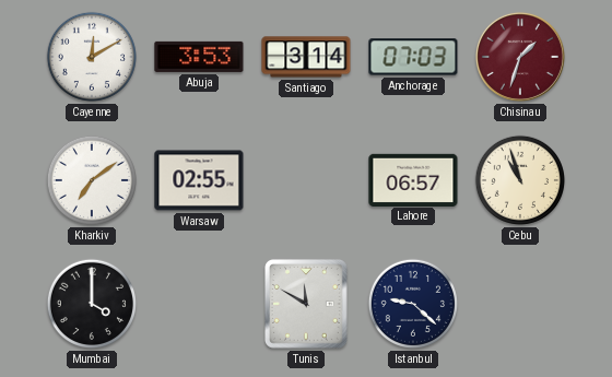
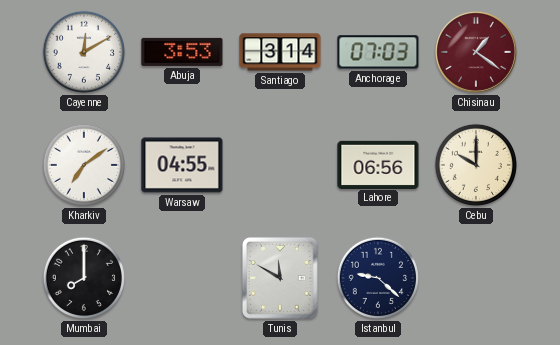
Chisinau: 1:33 -> 1:21 (476, 52)
Warsaw: 02:55 -> 04:55 (182, 165)
Lahore: 06:57 -> 06:56 (378, 164)
Cebu: 10:57 -> 10:00 (476, 165)
Mumbai: 4:00 -> 8:00 (84, 278)
